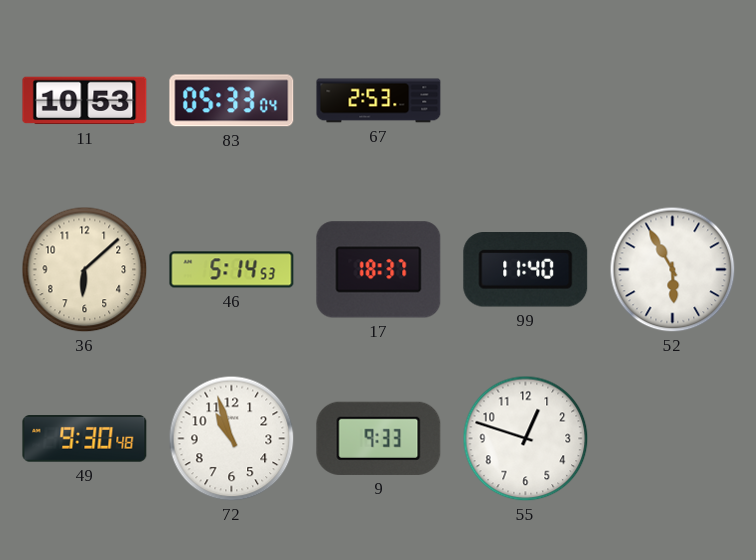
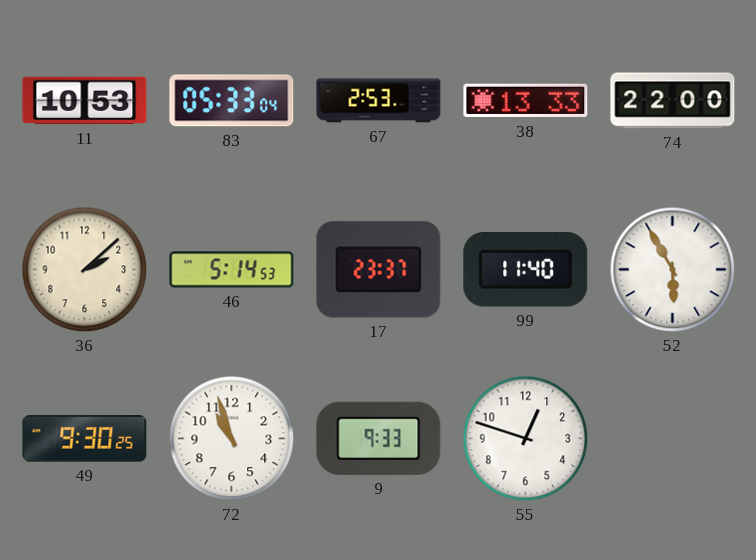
38: none -> 13:33 (526, 101)
74: none -> 22:00 (673, 101)
36: 6:08 -> 2:08 (85, 270)
17: 18:37 -> 23:37 (379, 270)
49: 9:30:48 -> 9:30:25 (85, 439)
